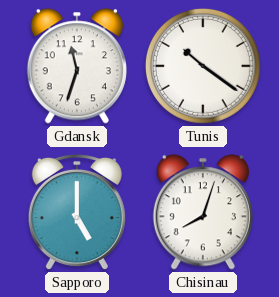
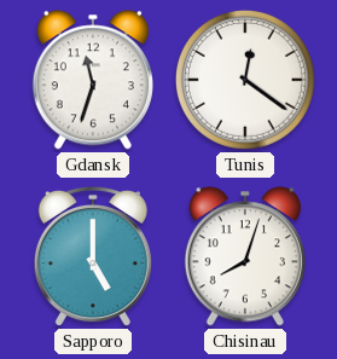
Tunis: 10:21 -> 12:21 (245, 80)
